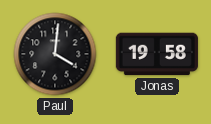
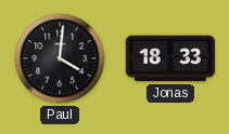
Jonas: 19:58 -> 18:33 (170, 58)
